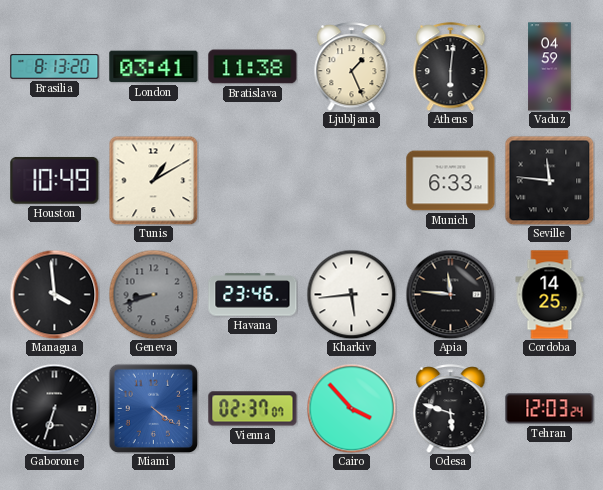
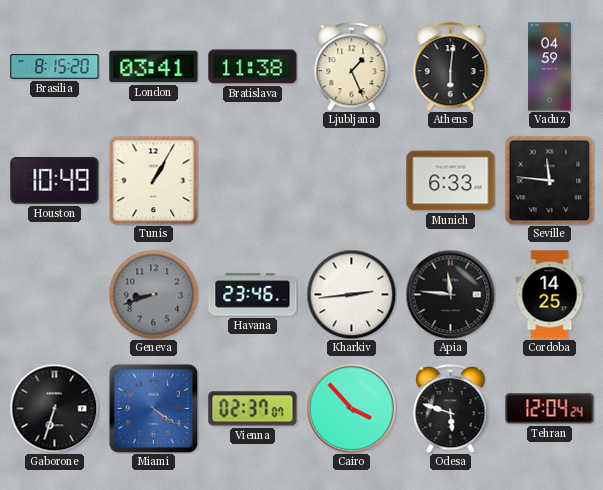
Brasilia: 8:13 -> 8:15 (55, 67)
Tunis: 1:10 -> 1:05 (153, 180)
Managua: 3:59 -> none (54, 294)
Kharkiv: 5:44 -> 2:44 (351, 294)
Tehran: 12:03 -> 12:04 (550, 409)
